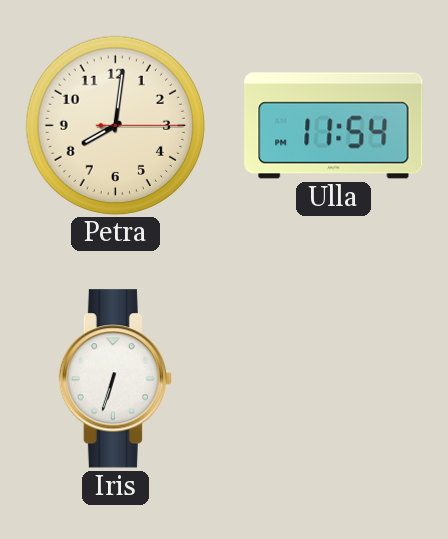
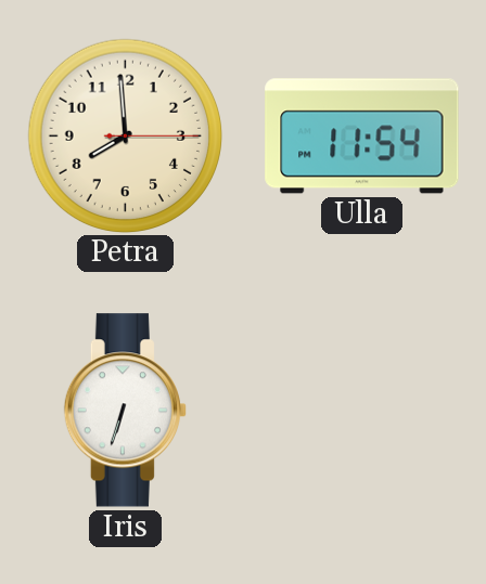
Petra: 8:01 -> 7:59 (125, 135)
